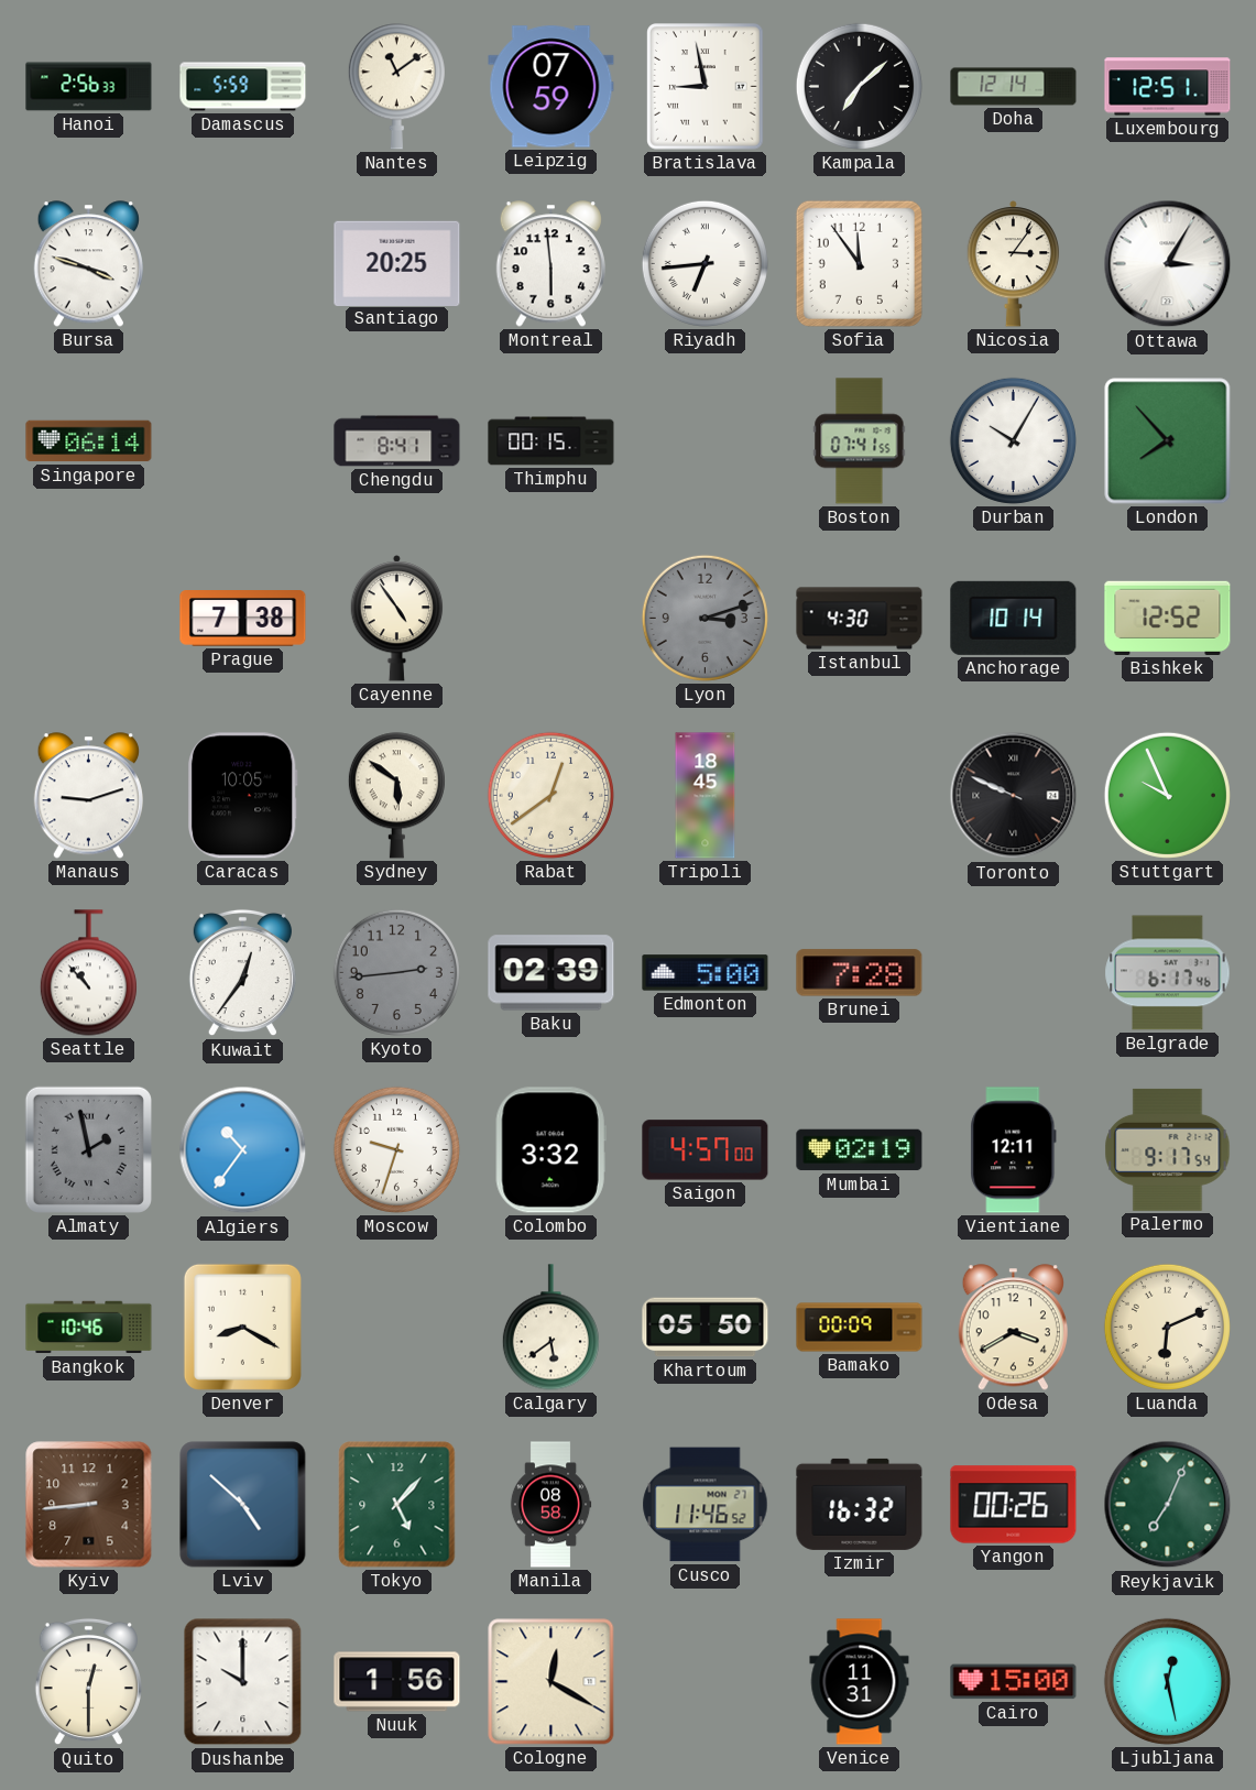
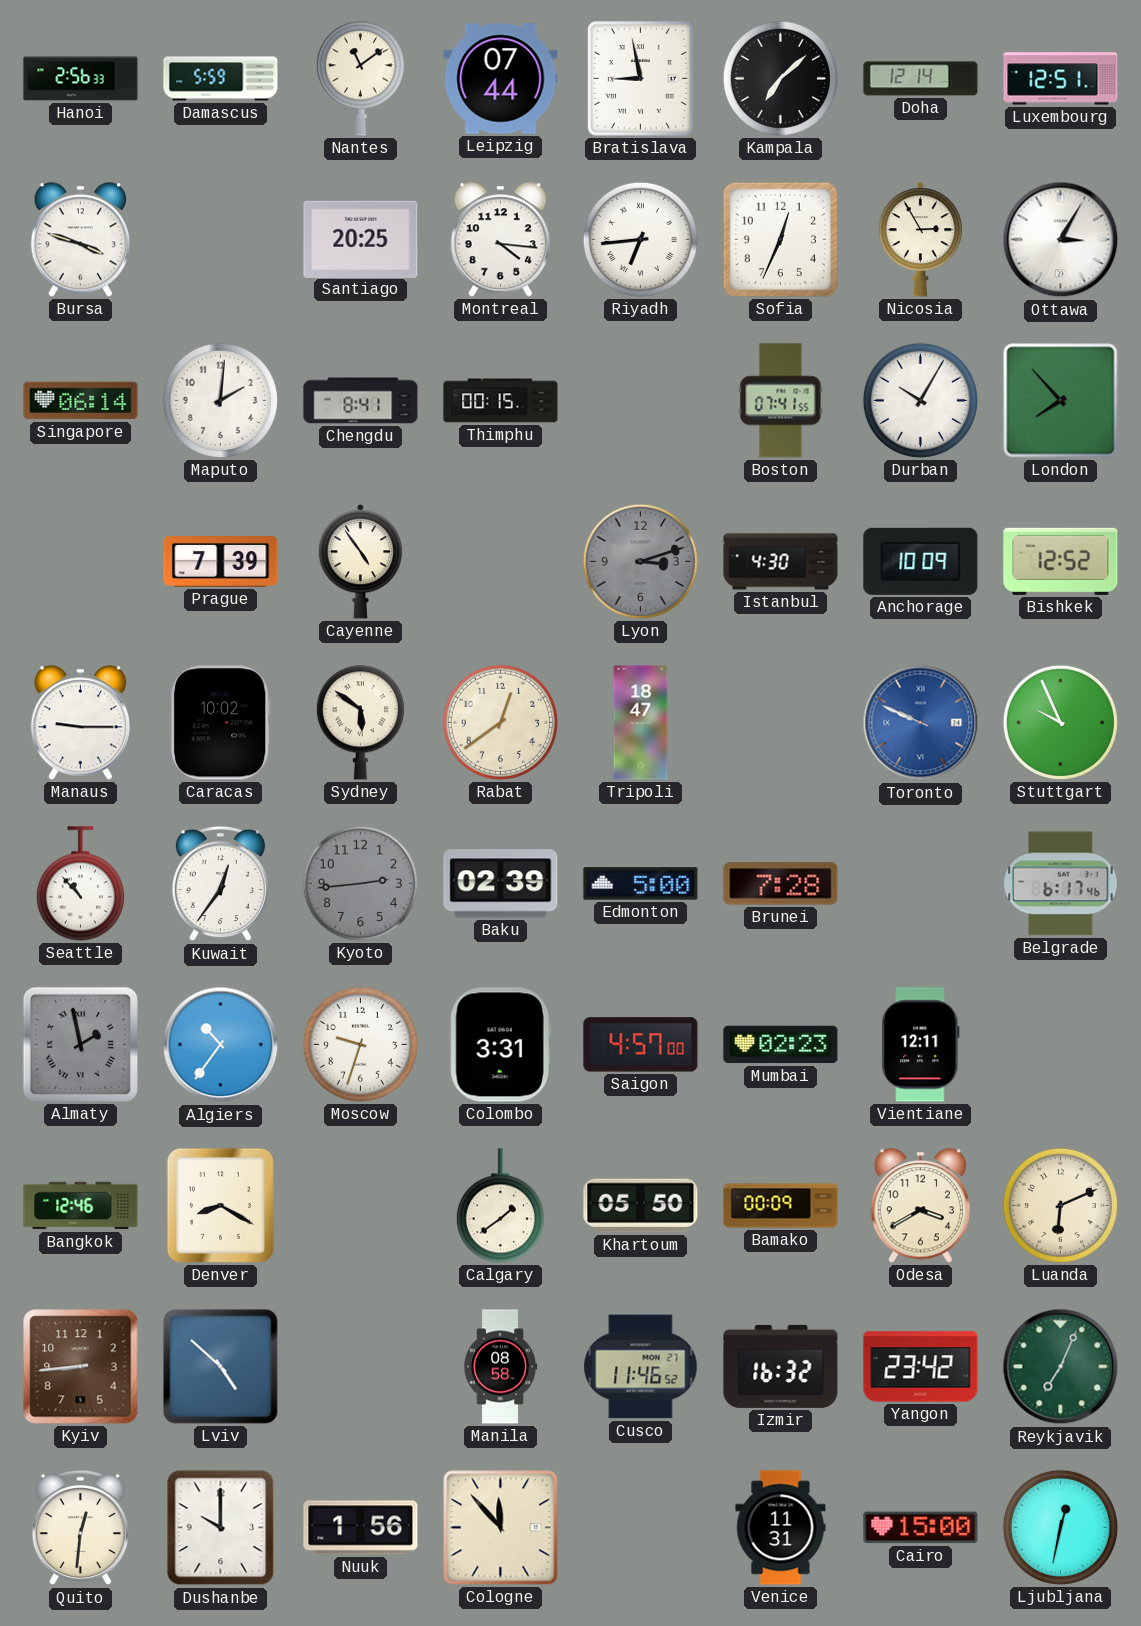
Leipzig: 07:59 -> 07:44 (501, 79)
Montreal: 5:59 -> 4:16 (500, 240)
Sofia: 11:54 -> 12:34 (780, 239)
Nicosia: 3:06 -> 2:55 (921, 240)
Maputo: none -> 2:01 (220, 400)
Prague: 7:38 -> 7:39 (221, 562)
Anchorage: 10:14 -> 10:09 (921, 561)
Manaus: 9:12 -> 9:15 (80, 723)
Caracas: 10:05 -> 10:02 (220, 723)
Tripoli: 18:45 -> 18:47 (641, 723)
Toronto dial: black -> blue (921, 723)
Colombo: 3:32 -> 3:31 (500, 1045)
Mumbai: 02:19 -> 02:23 (781, 1045)
Palermo: 9:17 -> none (1168, 1149)
Bangkok: 10:46 -> 12:46 (81, 1206)
Calgary: 5:39 -> 1:39 (500, 1206)
Tokyo: 5:07 -> none (397, 1505)
Yangon: 00:26 -> 23:42 (921, 1367)
Quito: 12:30 -> 12:31 (80, 1528)
Cologne: 12:20 -> 11:53 (501, 1528)
Ljubljana: 12:28 -> 12:32 (1060, 1527)
